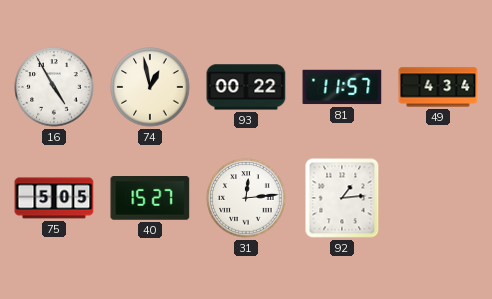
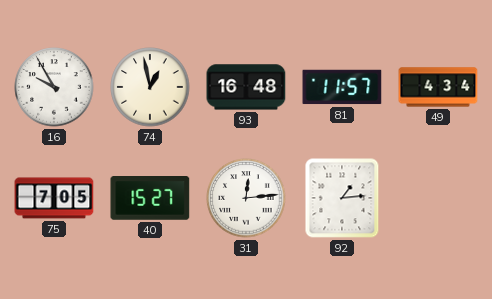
16: 4:55 -> 9:55 (54, 87)
93: 00:22 -> 16:48 (246, 87)
75: 5:05 -> 7:05 (54, 198)
